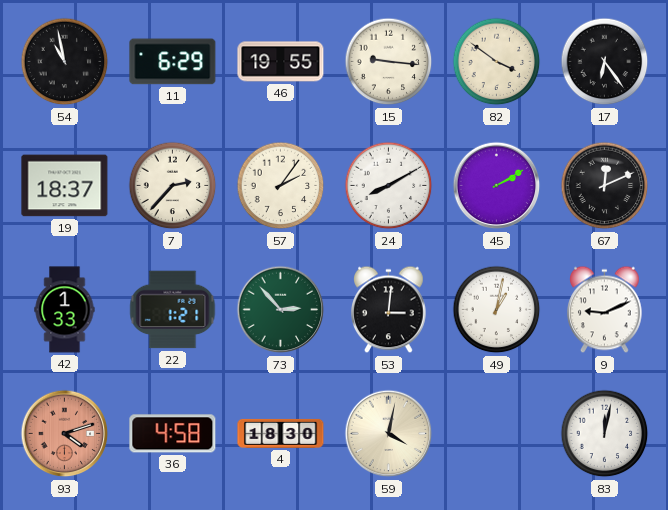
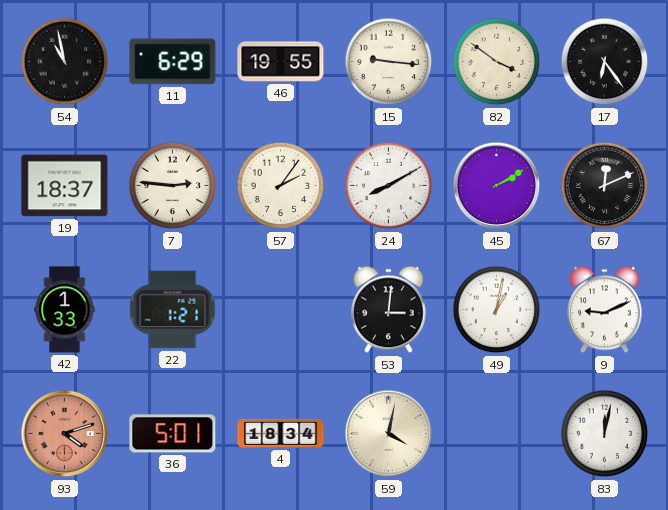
7: 2:37 -> 2:46 (173, 186)
73: 2:53 -> none (281, 310)
36: 4:58 -> 5:01 (173, 434)
4: 18:30 -> 18:34 (281, 433)
